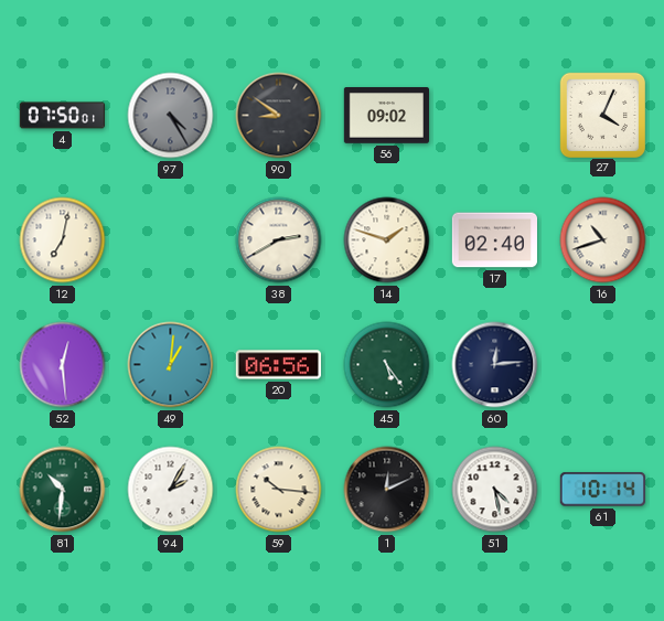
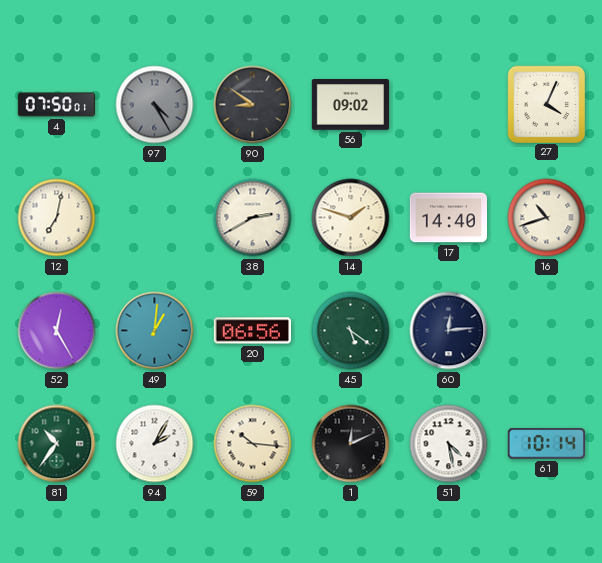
17: 02:40 -> 14:40 (448, 218)
52: 12:29 -> 12:25 (57, 331)
45: 5:24 -> 5:21 (351, 331)
81: 10:31 -> 10:36 (57, 444)
